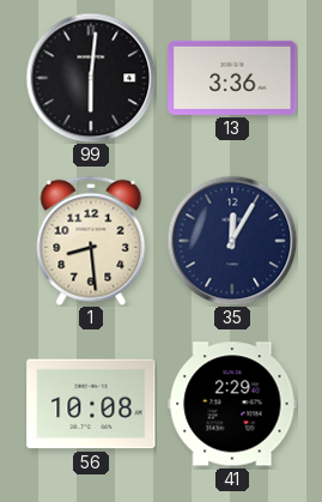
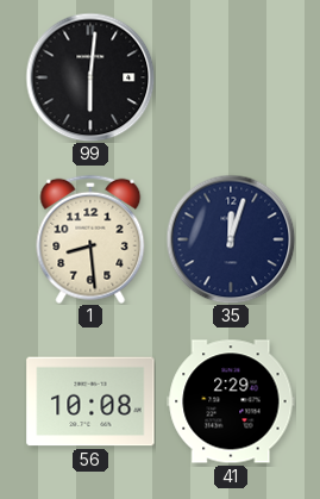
13: 3:36 -> none (232, 78)
35: 12:05 -> 12:03 (231, 239)
